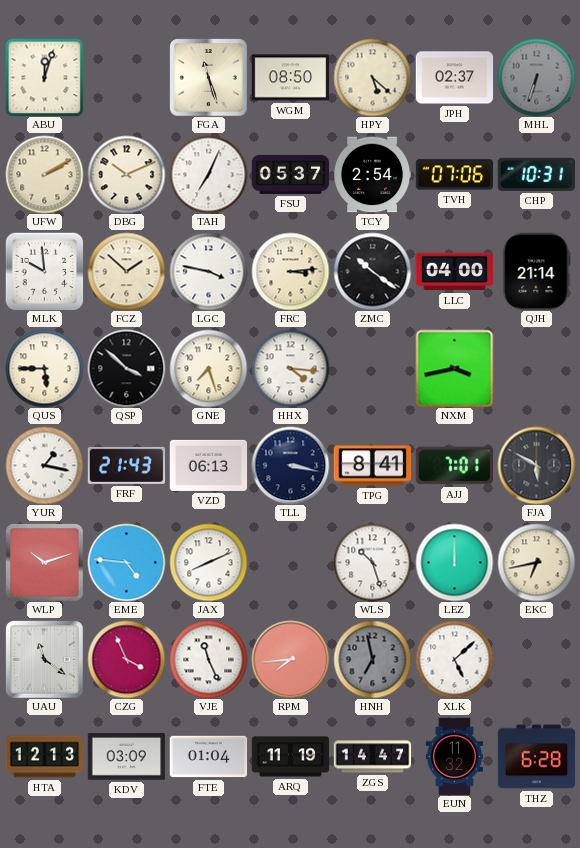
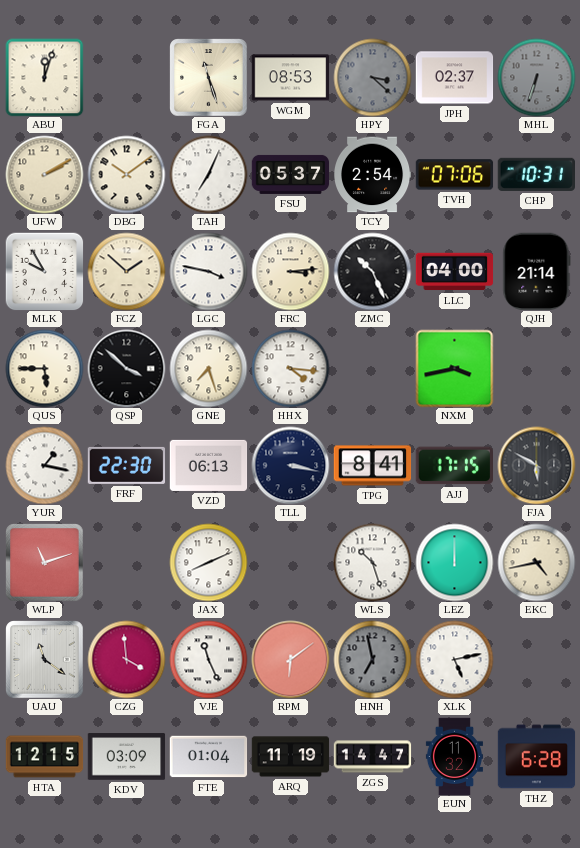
WGM: 08:50 -> 08:53 (290, 78)
HPY: 5:22 -> 3:22 (372, 77)
HPY dial: cream -> grey (372, 77)
DBG: 10:11 -> 10:09 (126, 174)
MLK: 9:59 -> 9:55 (44, 271)
ZMC: 10:21 -> 10:26 (372, 271)
FRF: 21:43 -> 22:30 (126, 465)
AJJ: 7:01 -> 17:15 (454, 466)
WLP: 10:12 -> 11:12 (44, 562)
EME: 4:46 -> none (126, 562)
EKC: 6:43 -> 4:43 (536, 562)
CZG: 3:56 -> 3:59 (126, 659)
RPM: 7:44 -> 6:09 (290, 659)
XLK: 5:08 -> 5:13 (454, 659)
HTA: 12:13 -> 12:15 (44, 757)
